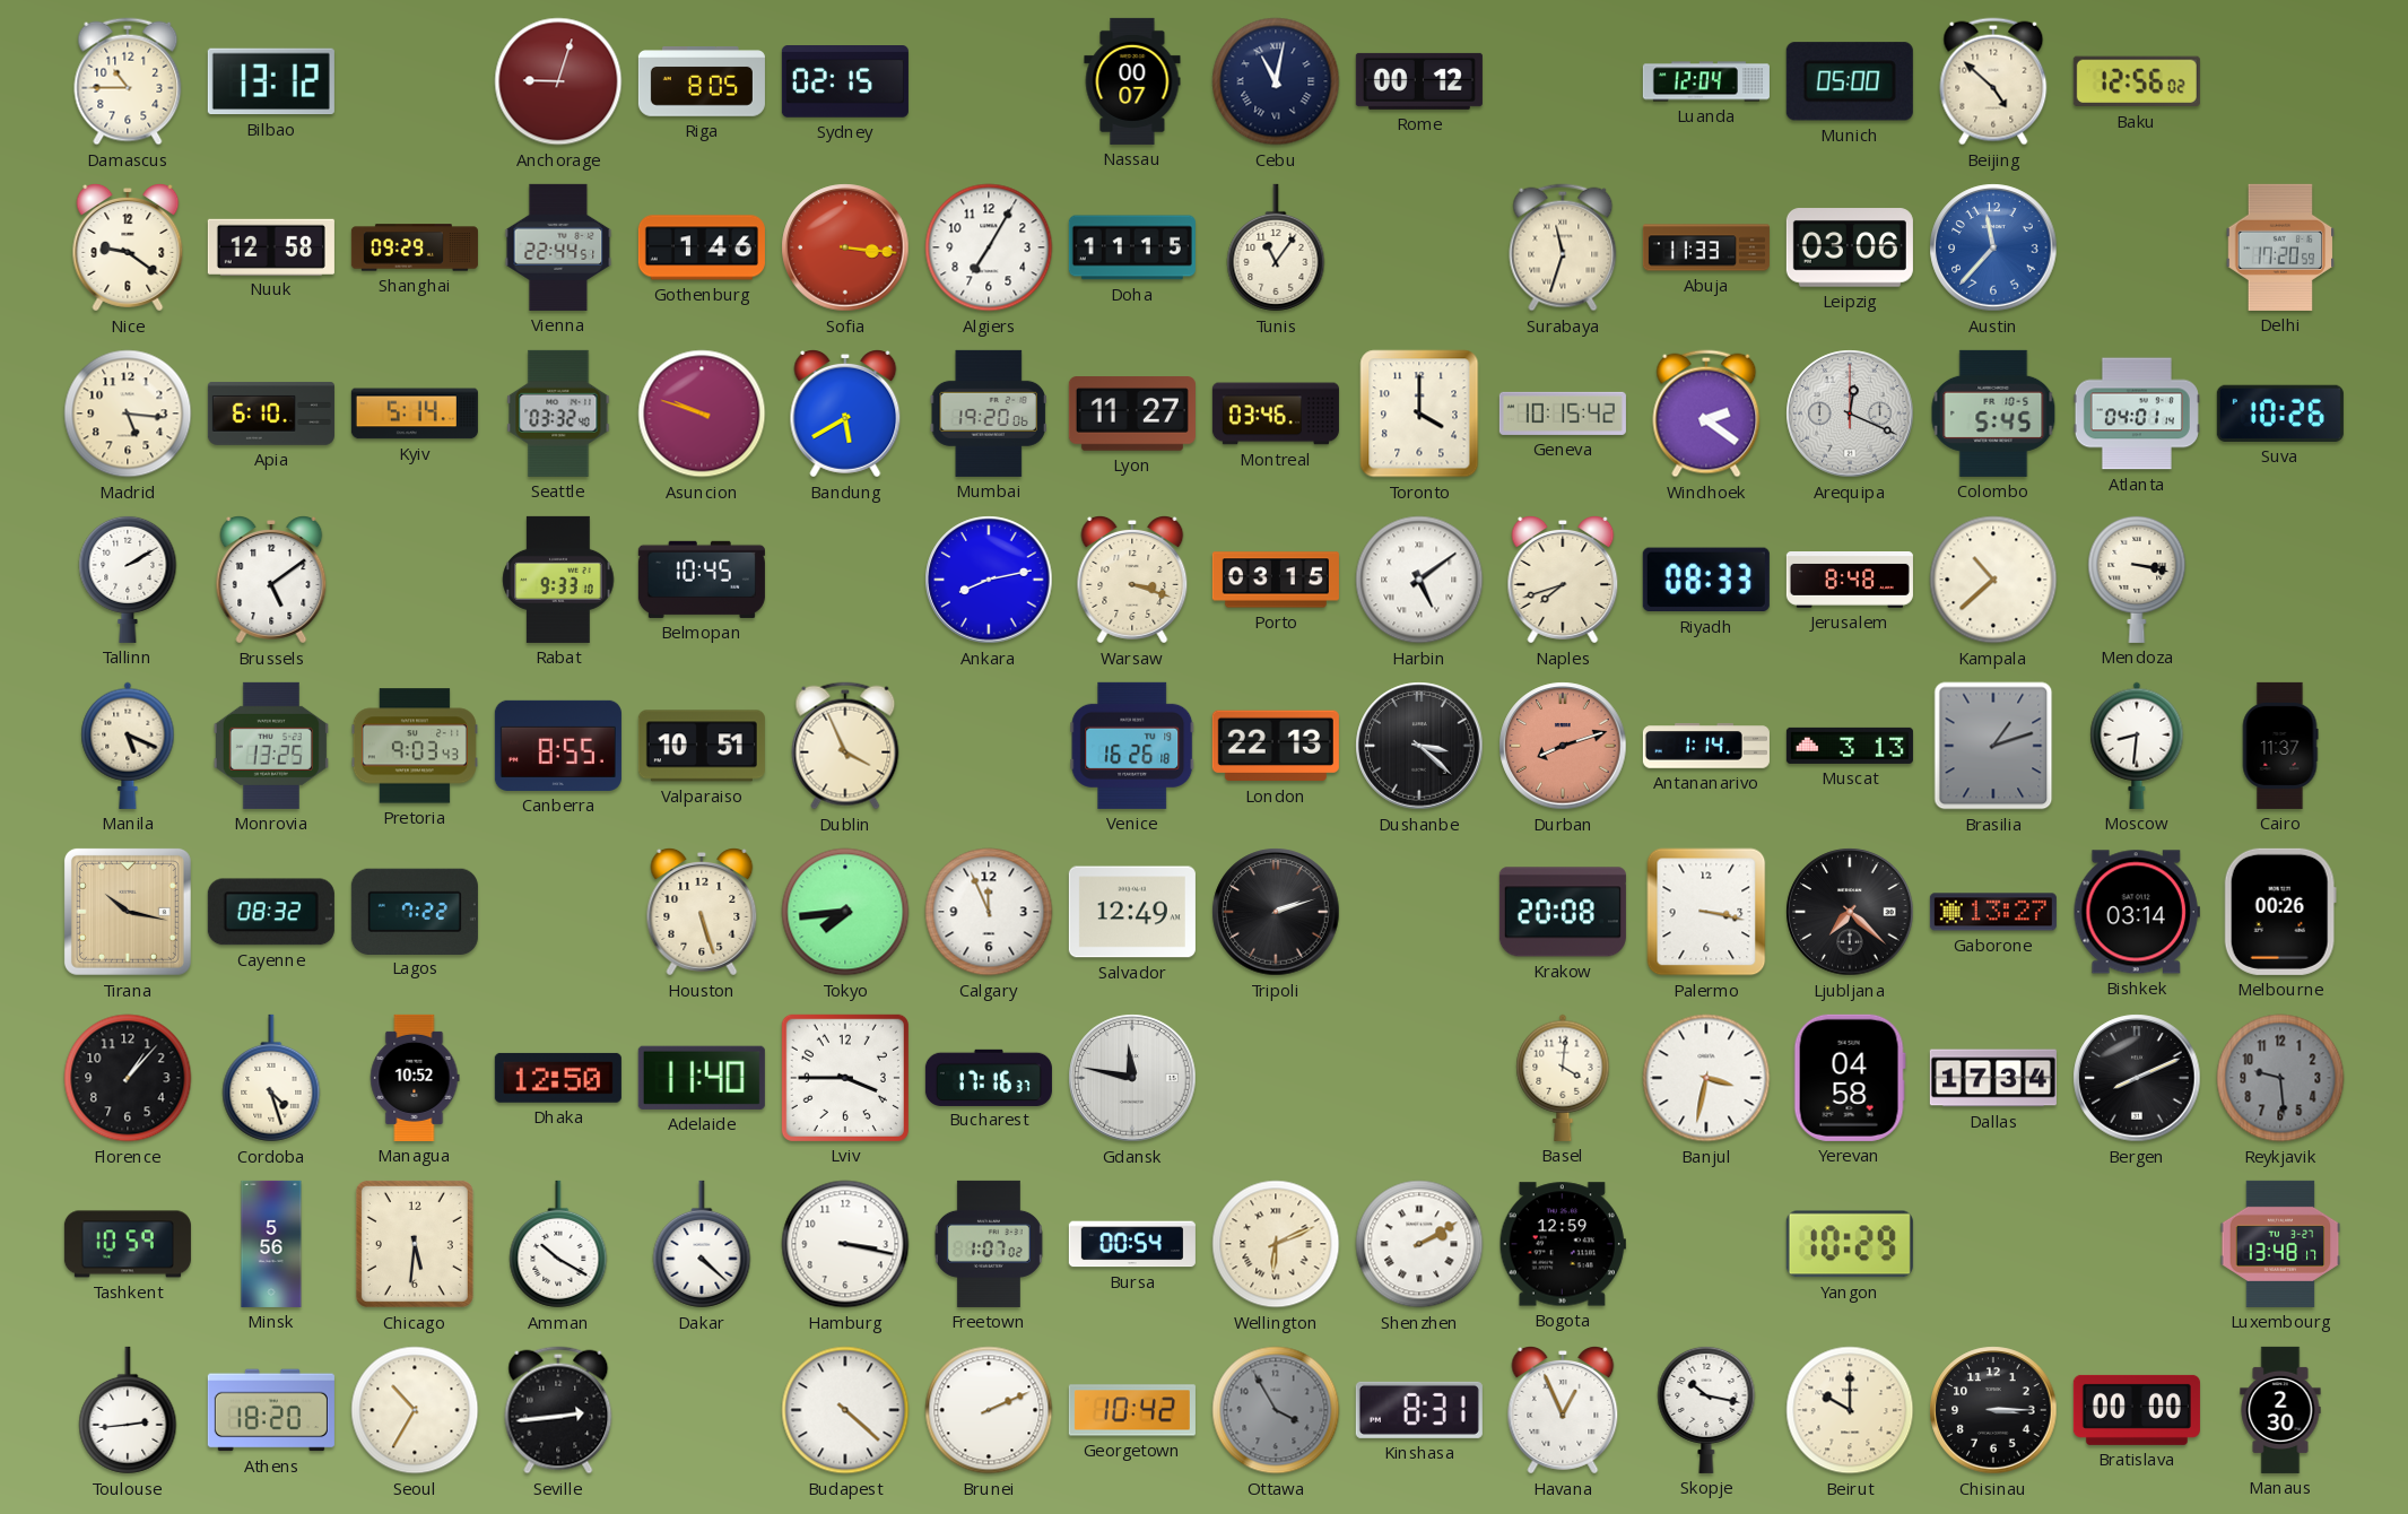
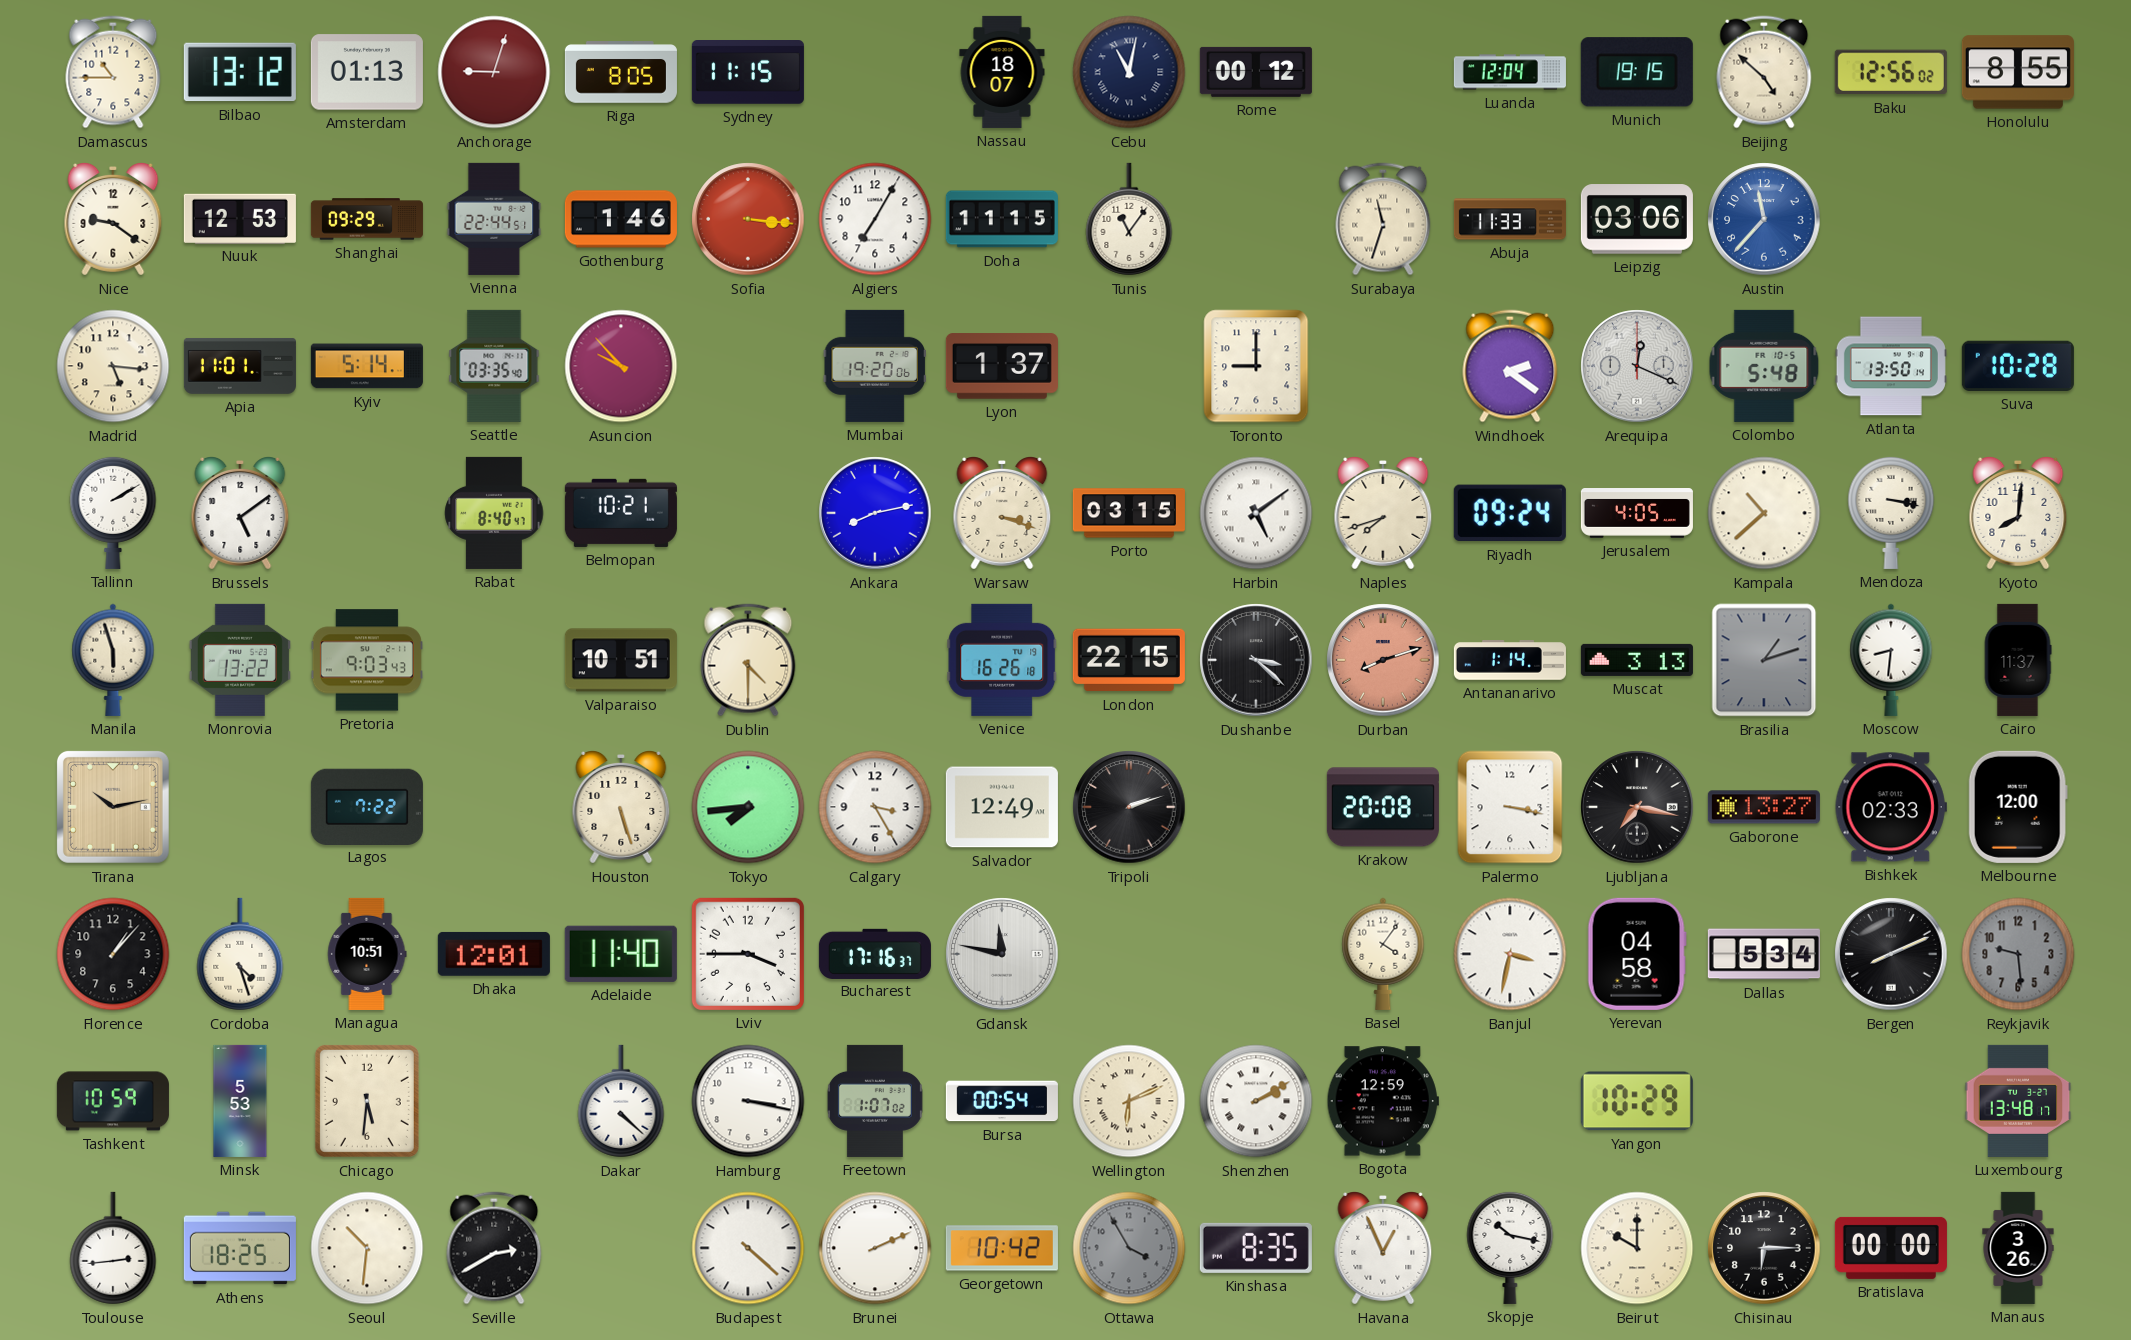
Amsterdam: none -> 01:13 (367, 72)
Sydney: 02:15 -> 11:15 (748, 73)
Nassau: 00:07 -> 18:07 (1002, 72)
Munich: 05:00 -> 19:15 (1637, 72)
Honolulu: none -> 8:55 (2018, 72)
Nuuk: 12:58 -> 12:53 (240, 218)
Delhi: 17:20 -> none (2279, 247)
Apia: 6:10 -> 11:01 (240, 366)
Seattle: 03:32 -> 03:35 (494, 366)
Asuncion: 9:48 -> 9:53 (621, 366)
Bandung: 5:40 -> none (845, 415)
Lyon: 11:27 -> 1:37 (1002, 366)
Montreal: 03:46 -> none (1276, 414)
Toronto: 4:00 -> 9:00 (1256, 366)
Geneva: 10:15 -> none (1563, 414)
Colombo: 5:45 -> 5:48 (1764, 366)
Atlanta: 04:01 -> 13:50 (1891, 366)
Suva: 10:26 -> 10:28 (2018, 366)
Rabat: 9:33 -> 8:40 (494, 513)
Belmopan: 10:45 -> 10:21 (621, 513)
Riyadh: 08:33 -> 09:24 (1510, 513)
Jerusalem: 8:48 -> 4:05 (1637, 514)
Kyoto: none -> 8:01 (2018, 514)
Manila: 5:19 -> 5:57 (113, 660)
Monrovia: 13:25 -> 13:22 (240, 660)
Canberra: 8:55 -> none (558, 746)
Dublin: 3:56 -> 4:30 (748, 660)
London: 22:13 -> 22:15 (1129, 660)
Tirana: 10:17 -> 10:13 (113, 807)
Cayenne: 08:32 -> none (271, 912)
Calgary: 11:56 -> 3:25 (875, 807)
Ljubljana: 7:22 -> 7:17 (1637, 807)
Bishkek: 03:14 -> 02:33 (1891, 807)
Melbourne: 00:26 -> 12:00 (2018, 807)
Managua: 10:52 -> 10:51 (367, 954)
Dhaka: 12:50 -> 12:01 (494, 954)
Basel: 4:01 -> 4:06 (1383, 954)
Dallas: 17:34 -> 5:34 (1764, 954)
Minsk: 5:56 -> 5:53 (240, 1101)
Amman: 10:20 -> none (558, 1244)
Athens: 18:20 -> 18:25 (240, 1248)
Seoul: 10:35 -> 10:31 (367, 1248)
Seville: 2:44 -> 2:40 (494, 1248)
Kinshasa: 8:31 -> 8:35 (1256, 1248)
Chisinau: 3:15 -> 6:15 (1764, 1248)
Manaus: 2:30 -> 3:26 (2018, 1248)
